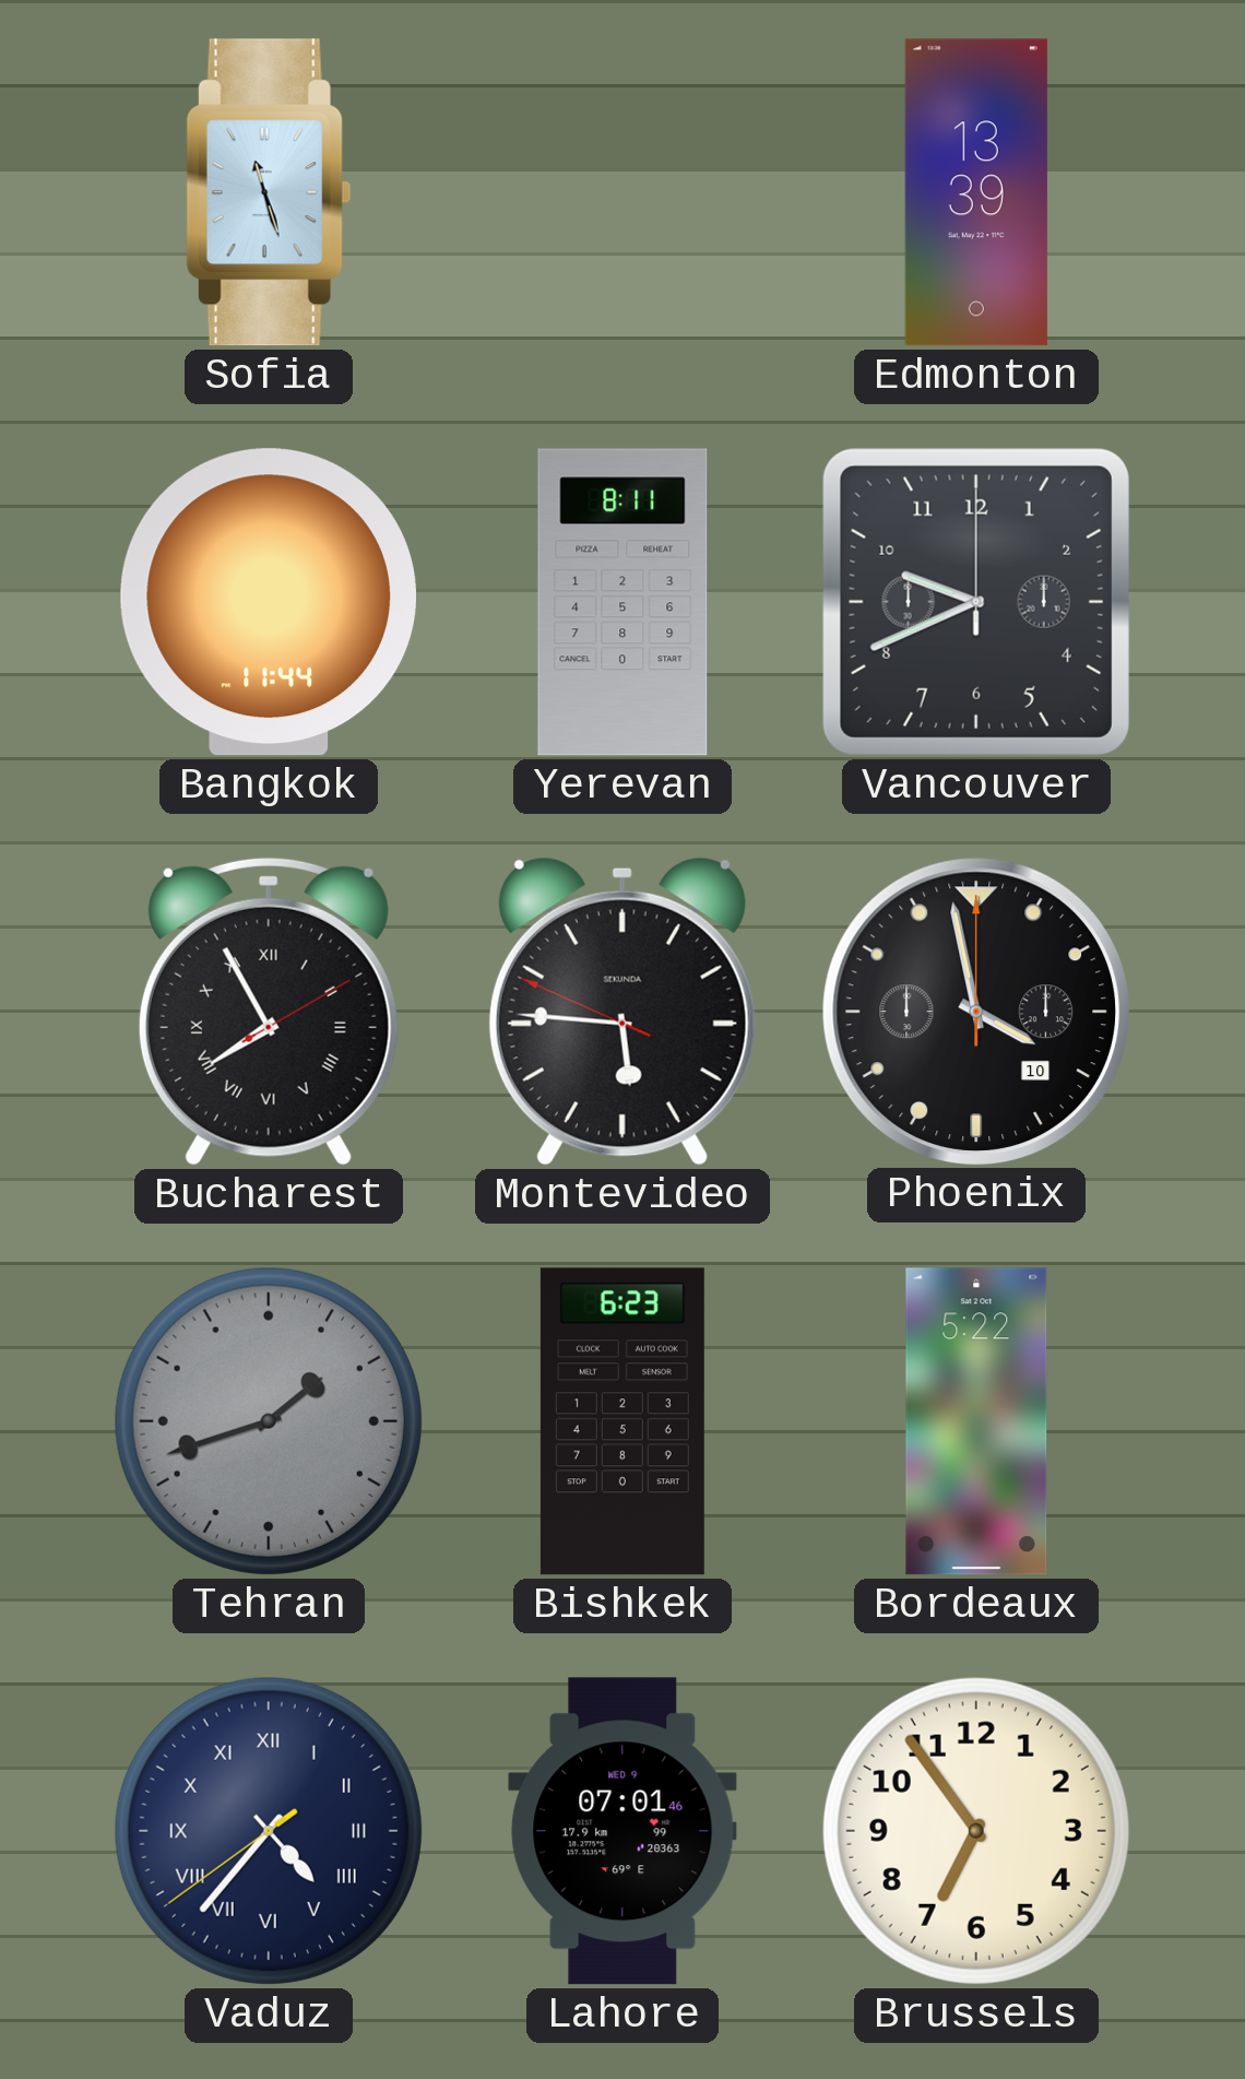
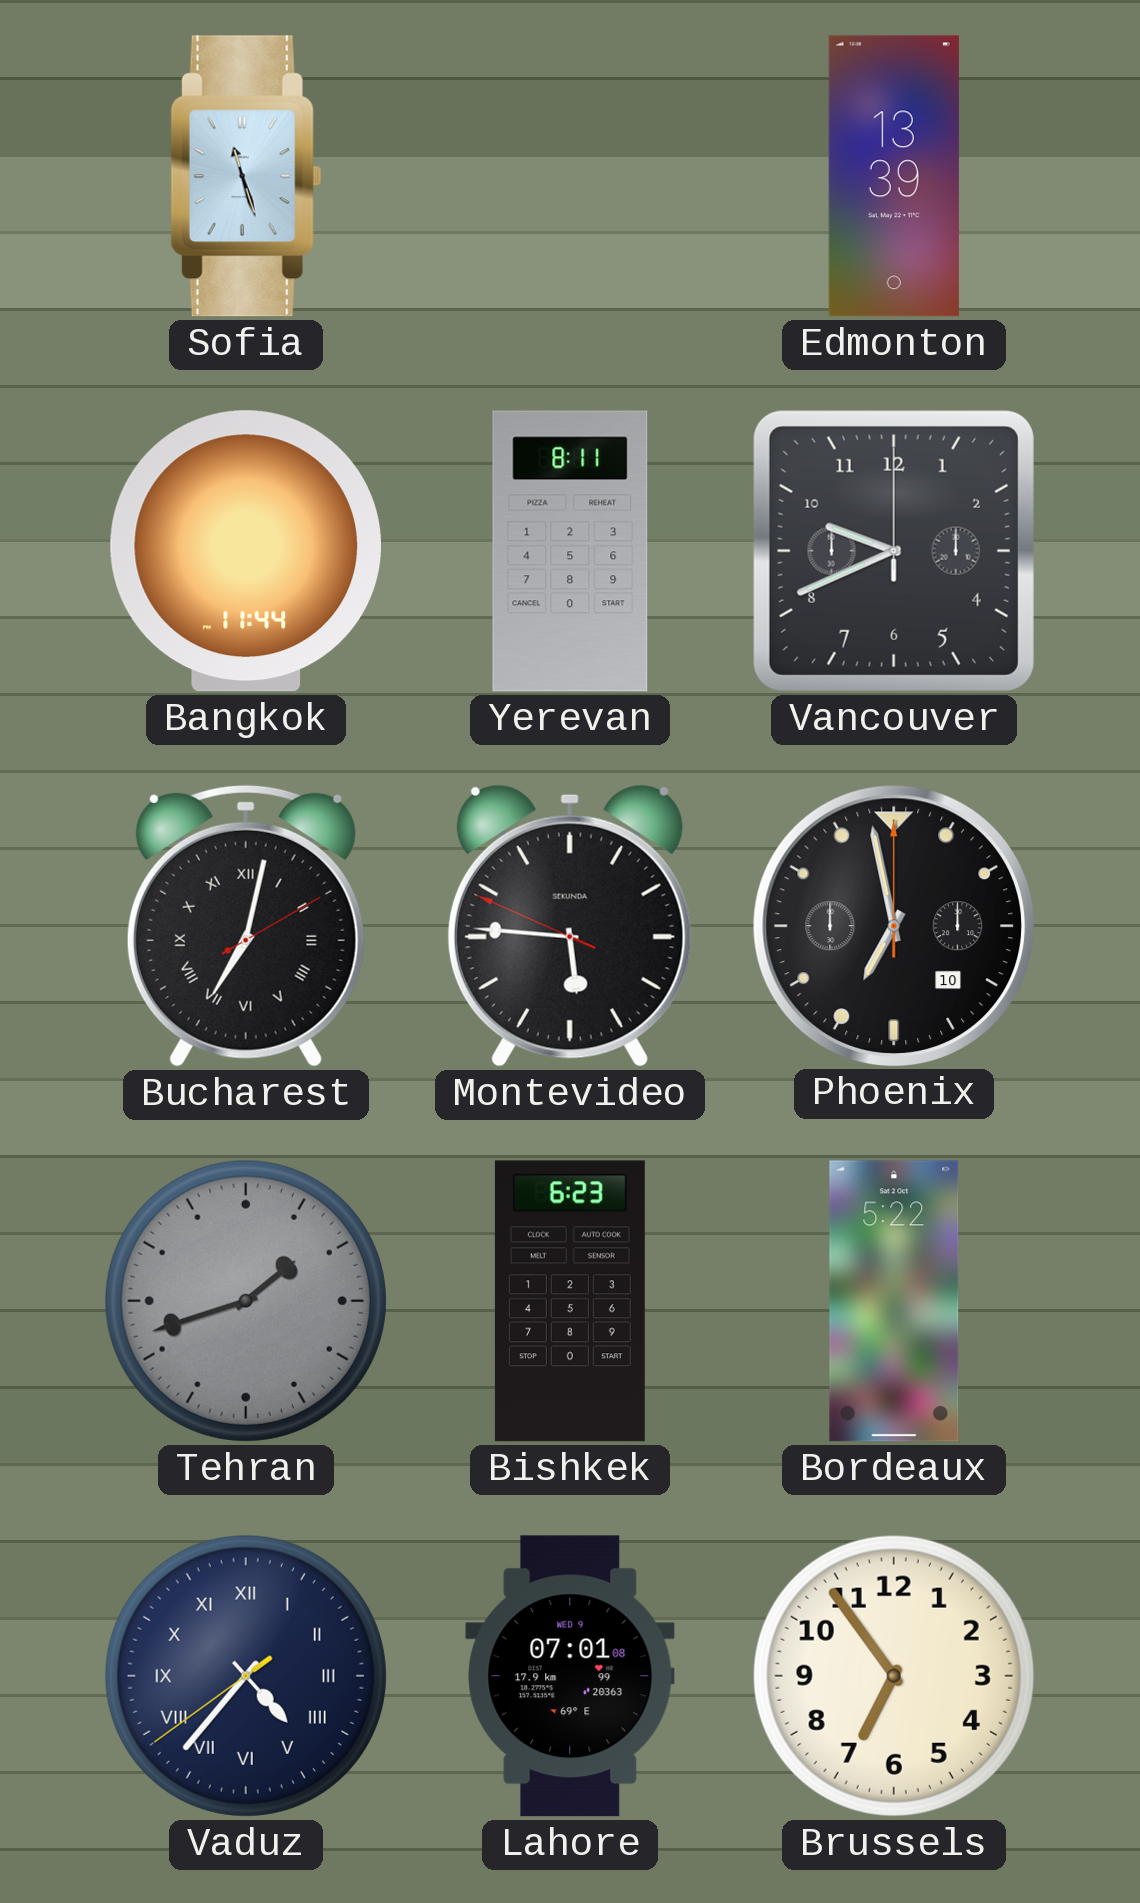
Bucharest: 7:55 -> 7:02 (246, 926)
Phoenix: 3:58 -> 6:58 (893, 925)
Lahore: 07:01:46 -> 07:01:08 (570, 1676)
